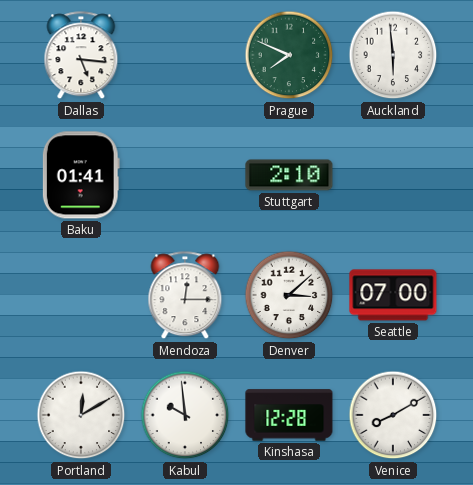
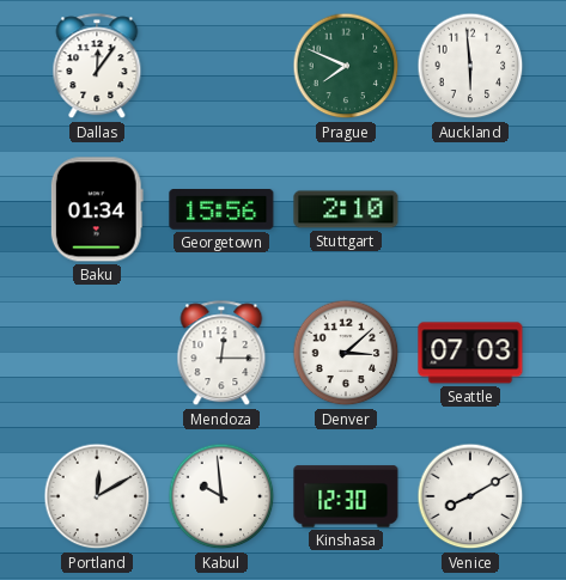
Dallas: 5:16 -> 12:06 (97, 67)
Baku: 01:41 -> 01:34 (97, 209)
Georgetown: none -> 15:56 (221, 210)
Seattle: 07:00 -> 07:03 (470, 353)
Kinshasa: 12:28 -> 12:30 (346, 496)
